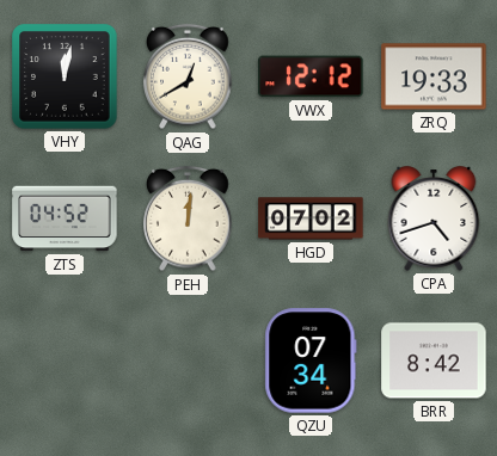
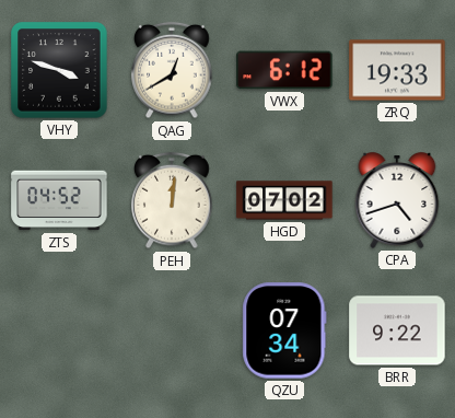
VHY: 12:02 -> 3:48 (59, 70)
VWX: 12:12 -> 6:12 (284, 70)
BRR: 8:42 -> 9:22 (397, 330)
